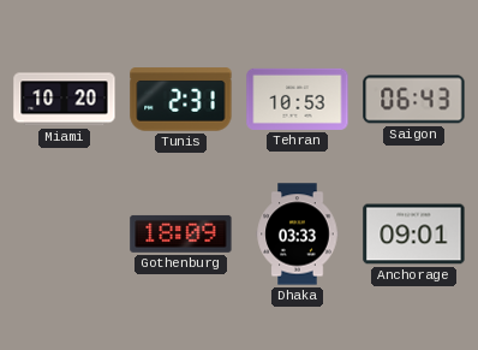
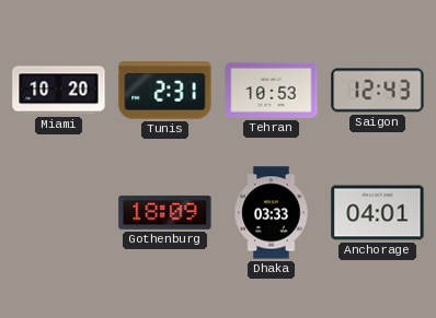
Saigon: 06:43 -> 12:43 (378, 91)
Anchorage: 09:01 -> 04:01 (378, 213)
